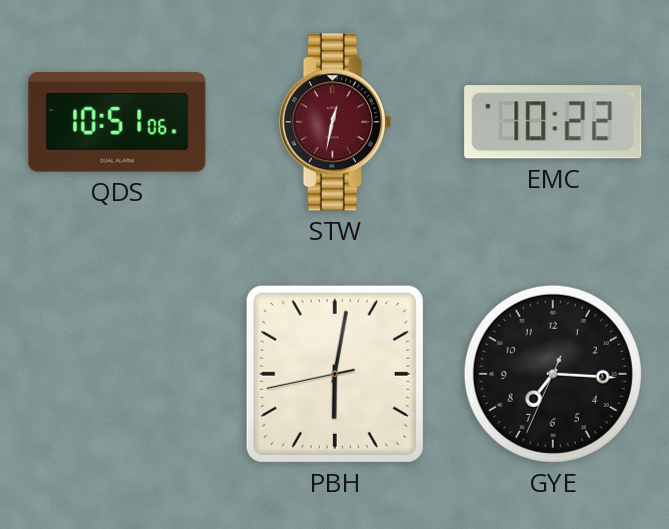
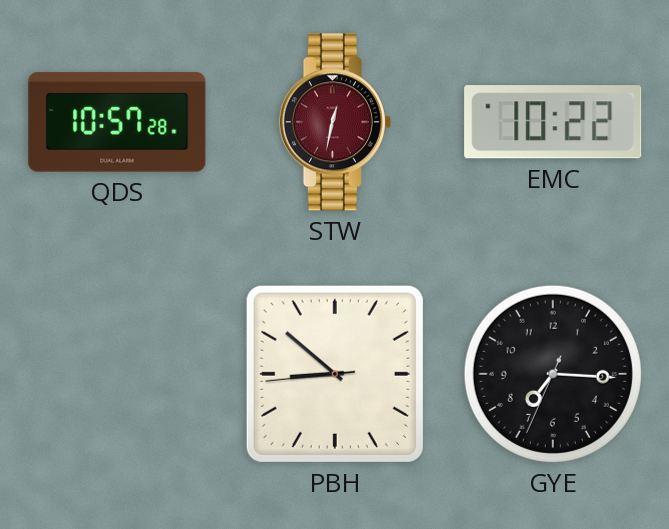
QDS: 10:51 -> 10:57 (117, 122)
PBH: 6:01 -> 8:51 (335, 374)
